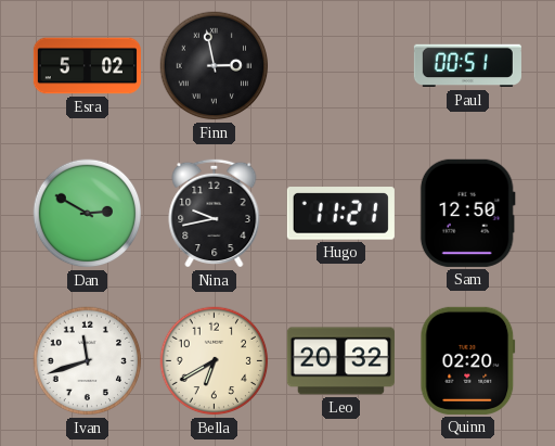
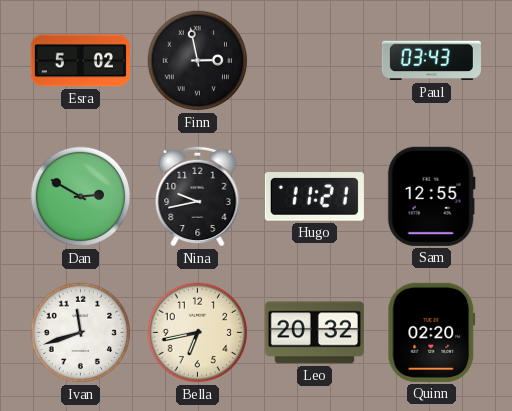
Paul: 00:51 -> 03:43 (431, 61)
Sam: 12:50 -> 12:55 (431, 196)
Bella: 6:40 -> 6:43 (198, 333)
